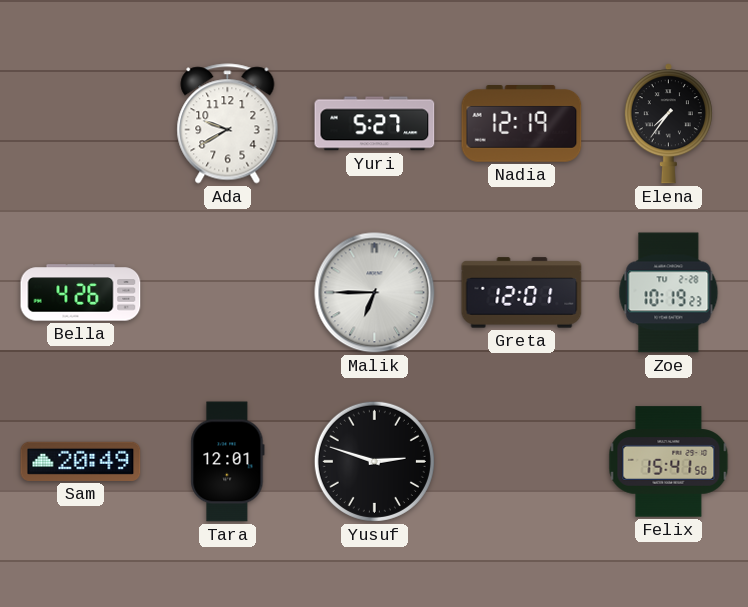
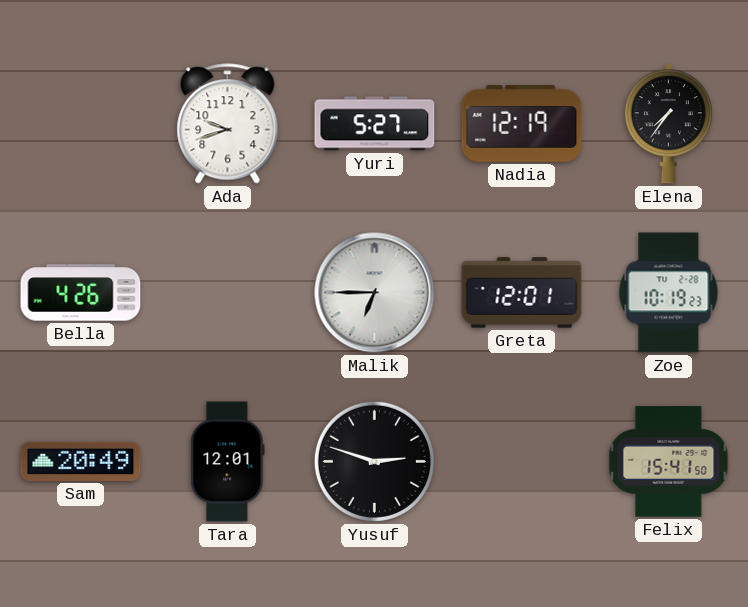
Ada: 9:40 -> 9:42 (228, 124)
